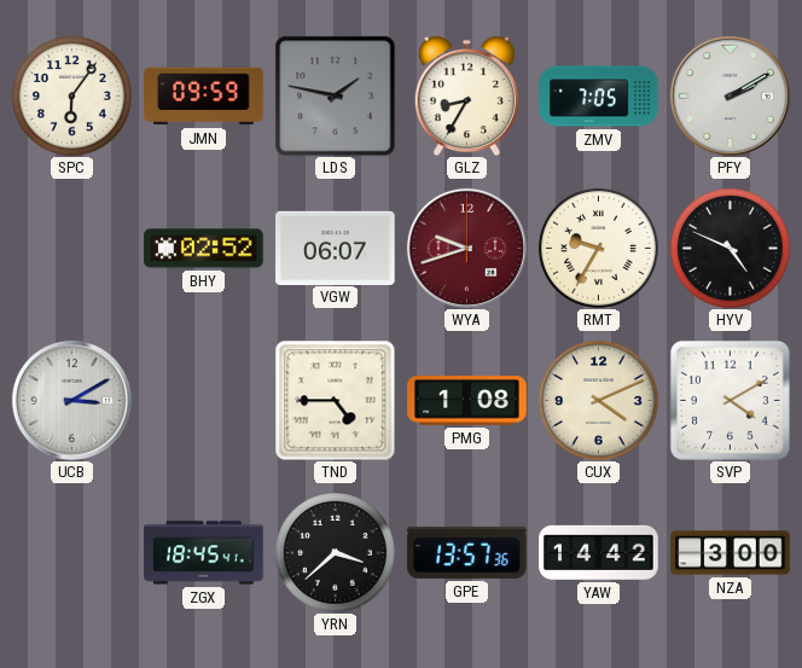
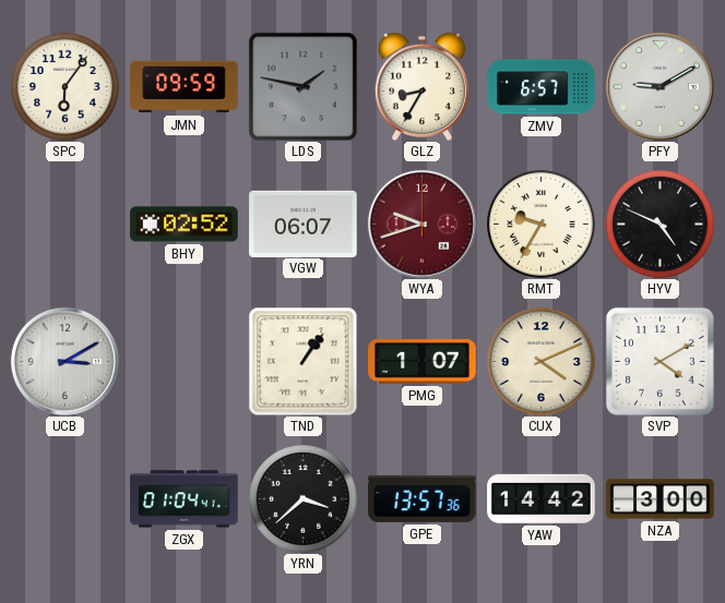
ZMV: 7:05 -> 6:57 (542, 87)
PFY: 2:10 -> 9:10 (659, 86)
TND: 4:45 -> 1:06 (302, 361)
PMG: 1:08 -> 1:07 (423, 362)
ZGX: 18:45 -> 01:04 (185, 499)
